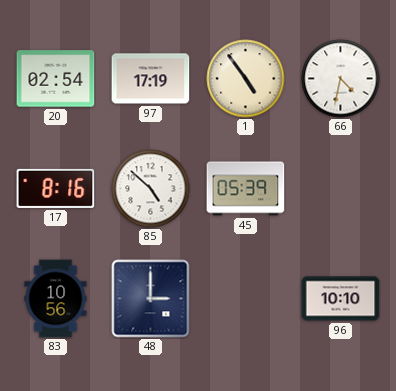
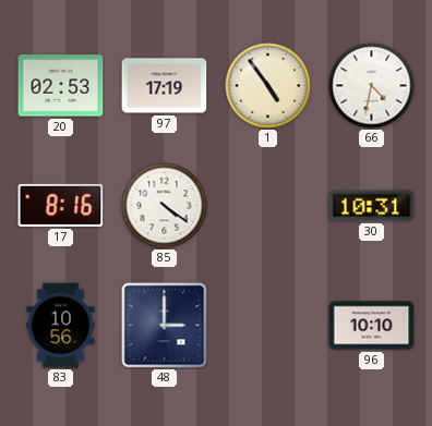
20: 02:54 -> 02:53 (61, 86)
85: 4:52 -> 4:21 (165, 206)
45: 05:39 -> none (246, 189)
30: none -> 10:31 (372, 206)
